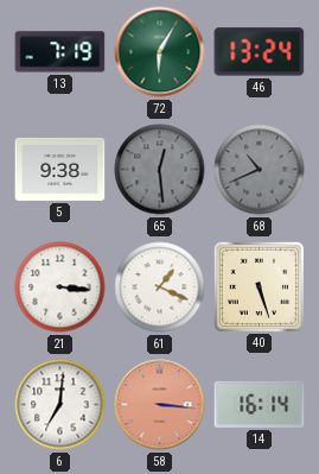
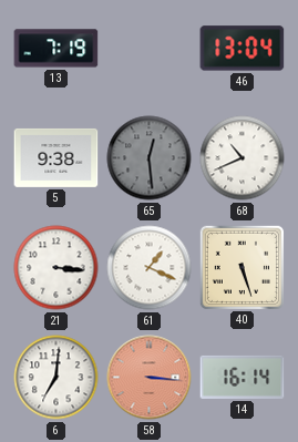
72: 6:05 -> none (160, 52)
46: 13:24 -> 13:04 (243, 49)
68 dial: grey -> white (243, 158)
